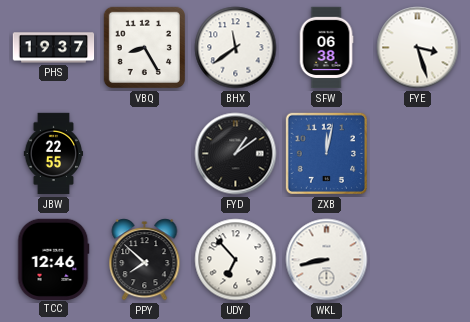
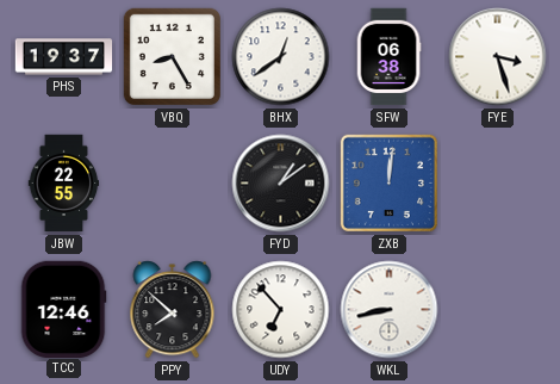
BHX: 11:39 -> 12:39 (281, 57)
ZXB: 12:02 -> 12:01 (388, 182)
